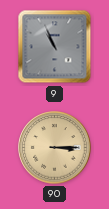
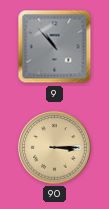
9: 10:56 -> 10:53 (55, 47)
